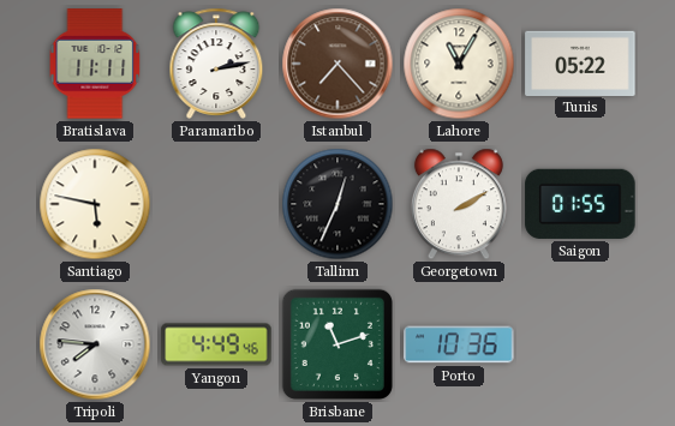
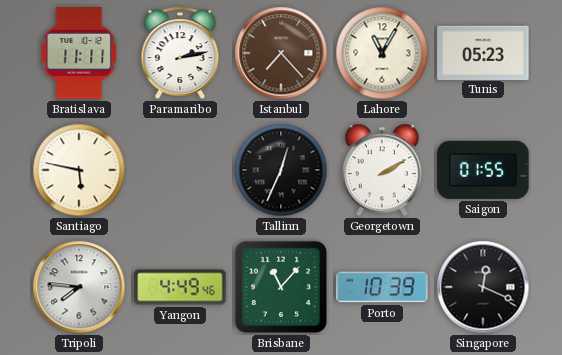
Tunis: 05:22 -> 05:23 (483, 52)
Brisbane: 11:12 -> 11:07 (281, 287)
Porto: 10:36 -> 10:39 (382, 287)
Singapore: none -> 12:19 (483, 287)
